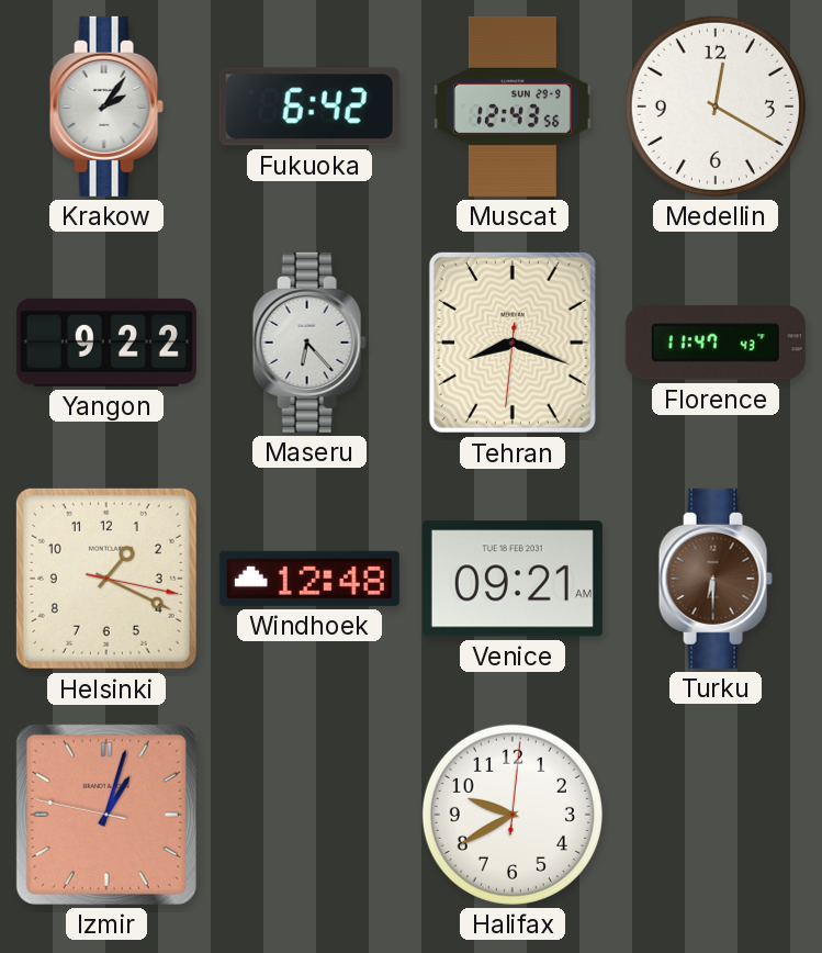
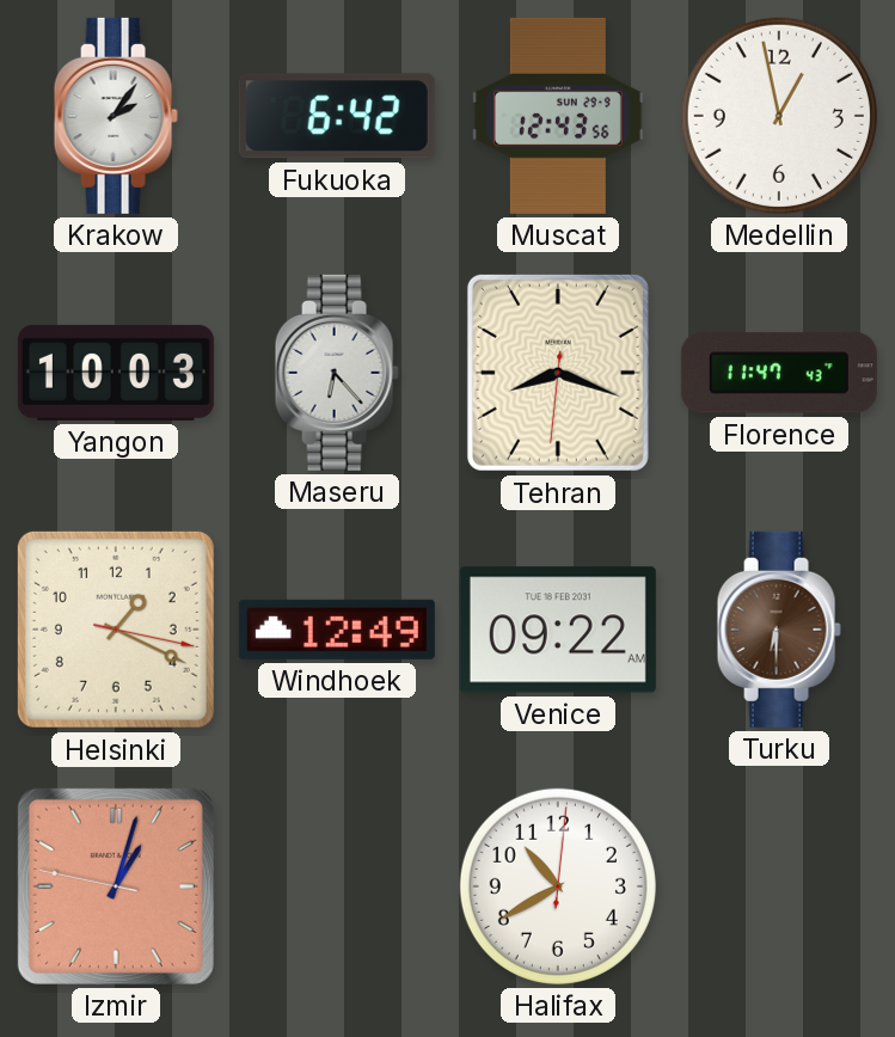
Medellin: 12:20 -> 12:58 (779, 116)
Yangon: 9:22 -> 10:03 (116, 373)
Windhoek: 12:48 -> 12:49 (337, 630)
Venice: 09:21 -> 09:22 (558, 630)
Halifax: 9:40 -> 10:40 (558, 886)
